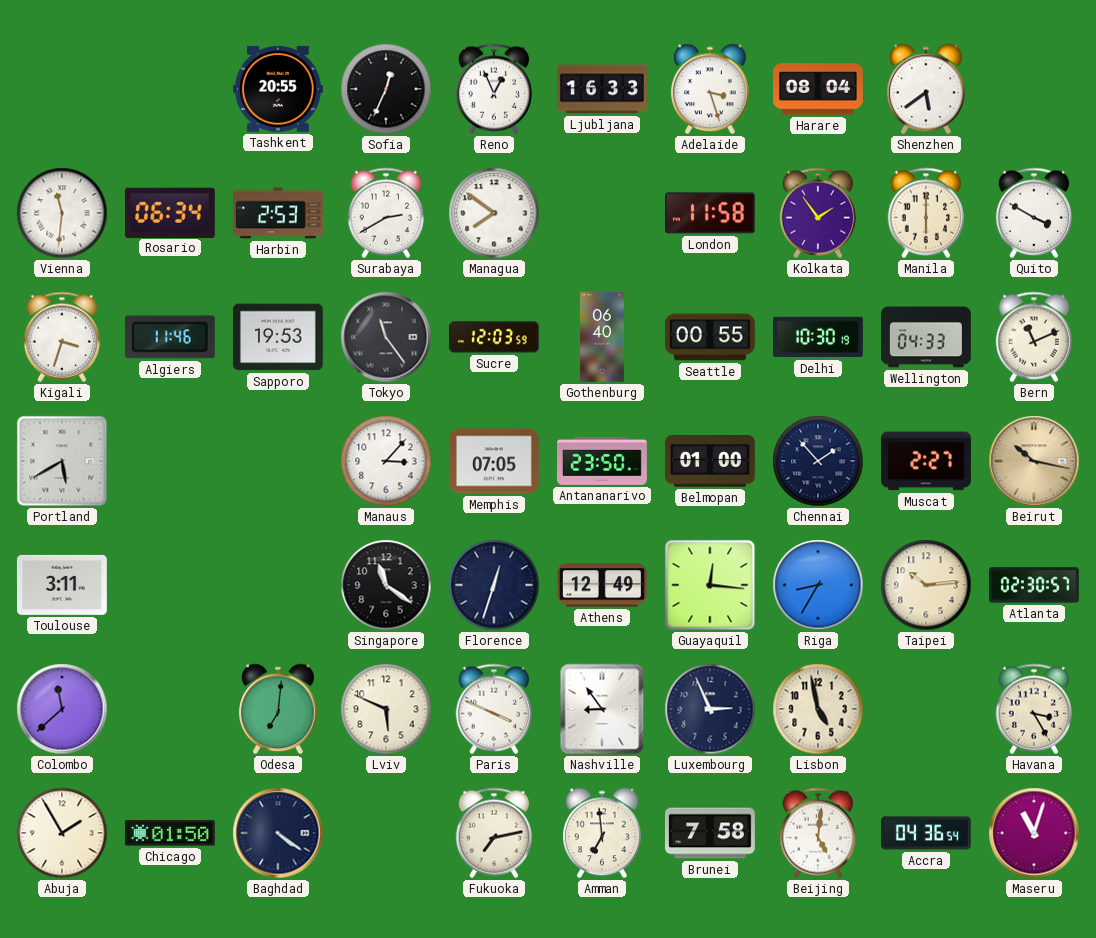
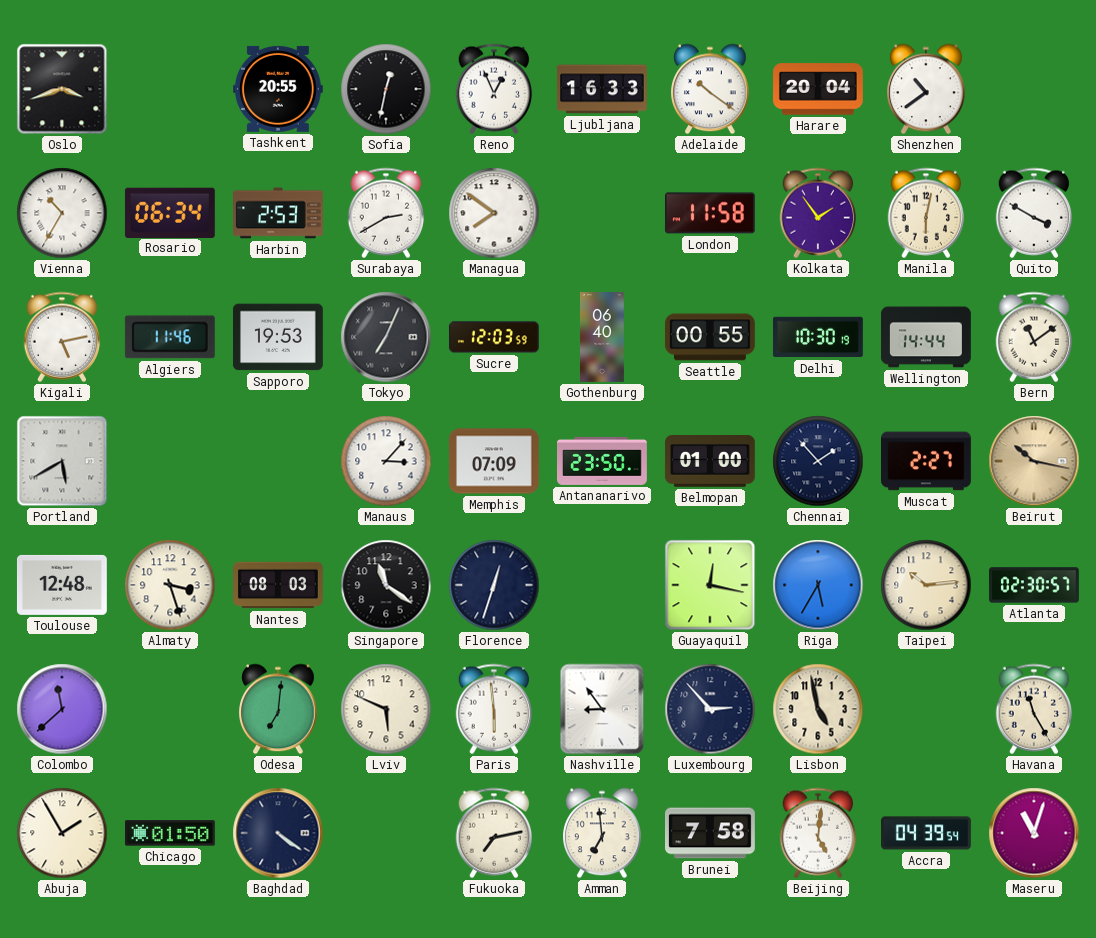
Oslo: none -> 3:42 (62, 89)
Sofia: 12:34 -> 12:32 (386, 89)
Adelaide: 3:27 -> 10:21 (711, 89)
Harare: 08:04 -> 20:04 (819, 89)
Shenzhen: 5:39 -> 10:39 (927, 89)
Vienna: 11:31 -> 10:35 (62, 213)
Manila: 6:00 -> 6:02 (926, 213)
Kigali: 3:33 -> 5:13 (62, 337)
Tokyo: 11:24 -> 7:04 (386, 337)
Wellington: 04:33 -> 14:44 (926, 337)
Bern: 11:11 -> 11:09 (1034, 337)
Memphis: 07:05 -> 07:09 (494, 461)
Toulouse: 3:11 -> 12:48 (62, 585)
Almaty: none -> 3:27 (170, 585)
Nantes: none -> 08:03 (279, 585)
Athens: 12:49 -> none (602, 585)
Guayaquil: 12:16 -> 12:17 (710, 585)
Riga: 8:35 -> 5:35 (818, 585)
Paris: 3:49 -> 5:59 (494, 709)
Luxembourg: 2:56 -> 2:53 (710, 709)
Havana: 3:25 -> 11:25 (1034, 709)
Accra: 04:36 -> 04:39 (927, 833)
